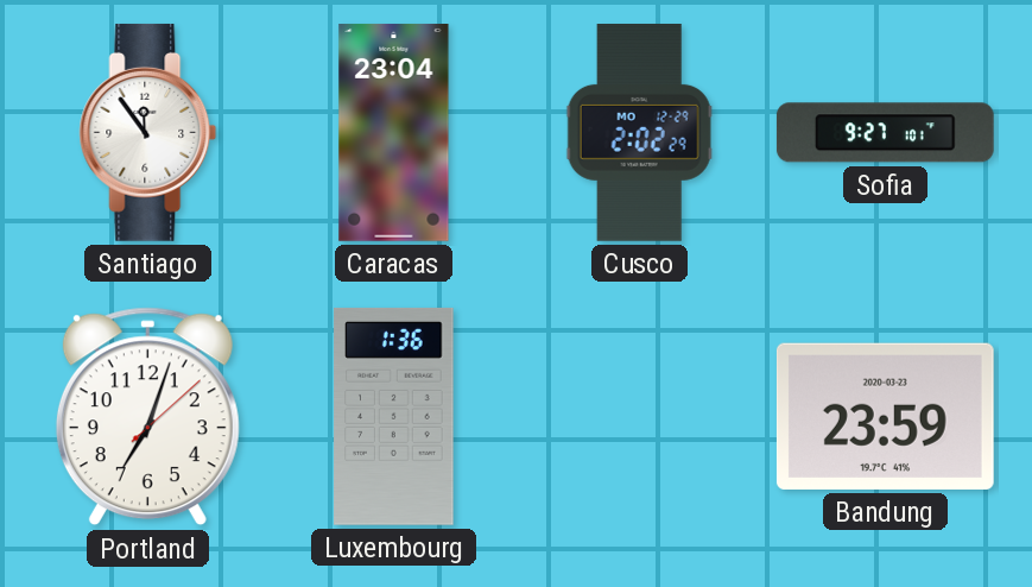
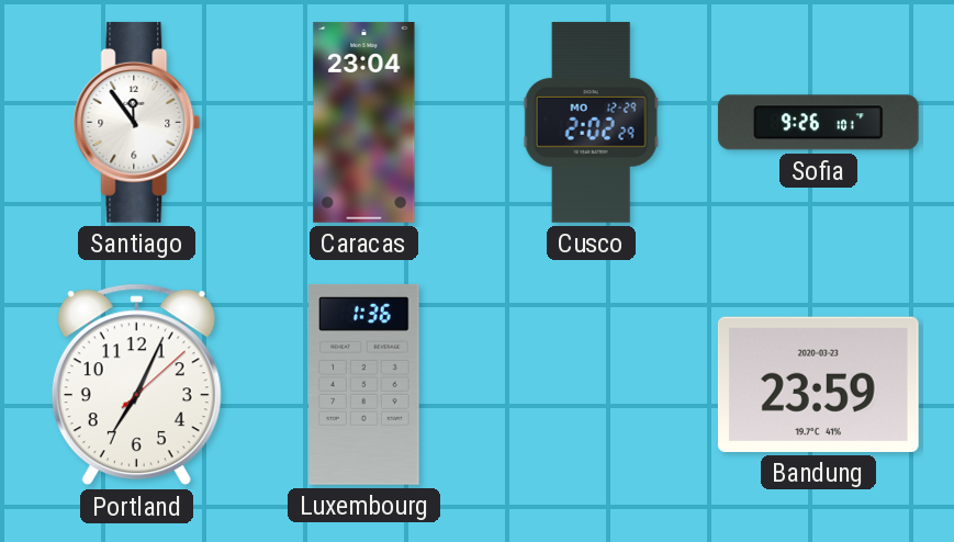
Sofia: 9:27 -> 9:26 (818, 123)
Portland: 7:03 -> 7:04 (136, 385)
